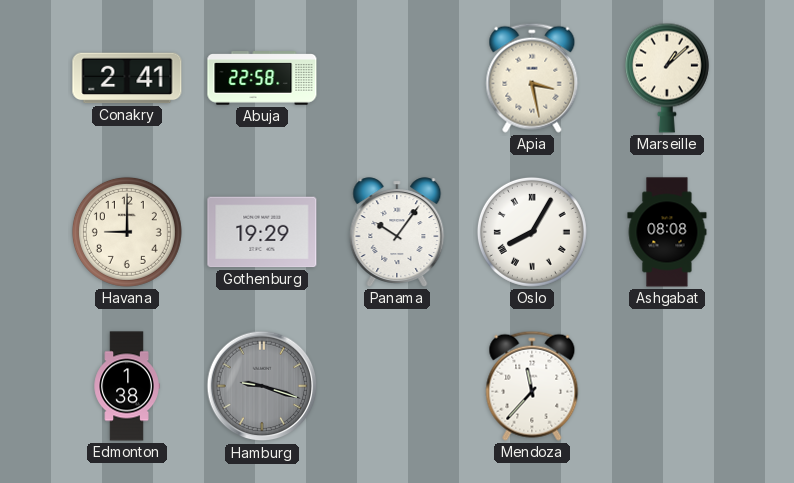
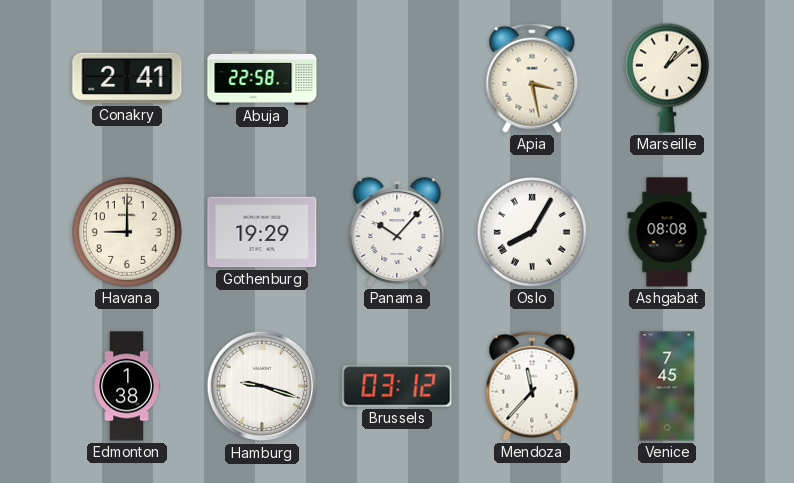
Panama: 10:06 -> 10:07 (397, 232)
Hamburg dial: grey -> white (262, 386)
Brussels: none -> 03:12 (397, 386)
Venice: none -> 7:45 (667, 386)
